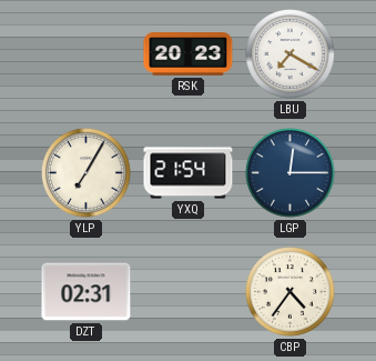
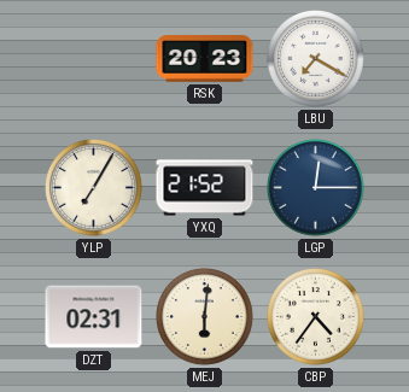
YXQ: 21:54 -> 21:52 (205, 188)
MEJ: none -> 6:01 (205, 317)
